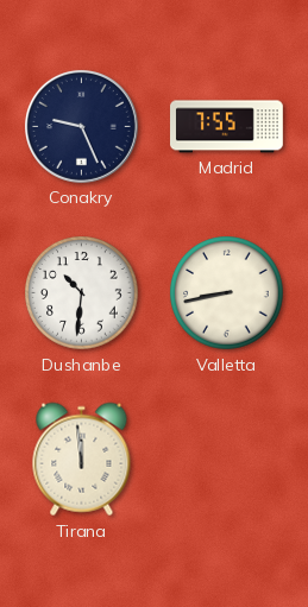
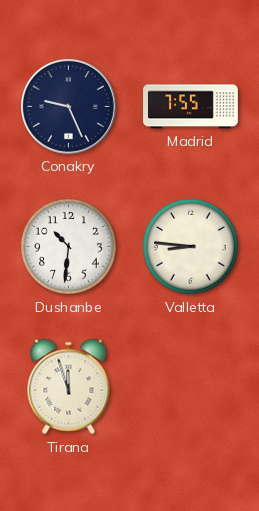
Valletta: 8:43 -> 8:46 (191, 247)
Tirana: 11:59 -> 11:57 (69, 387)
